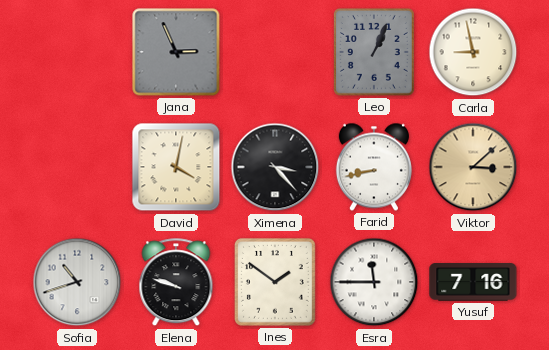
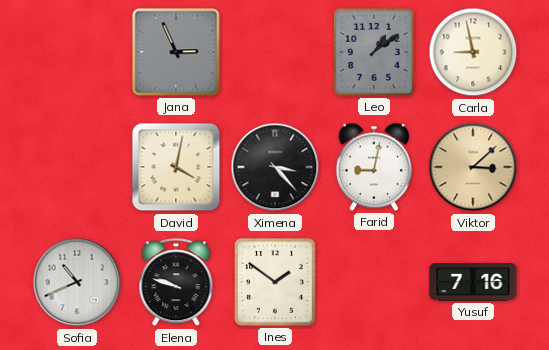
Leo: 1:04 -> 1:09 (374, 52)
Farid: 8:43 -> 9:02 (374, 167)
Sofia: 10:42 -> 10:41 (77, 282)
Esra: 11:45 -> none (374, 282)
